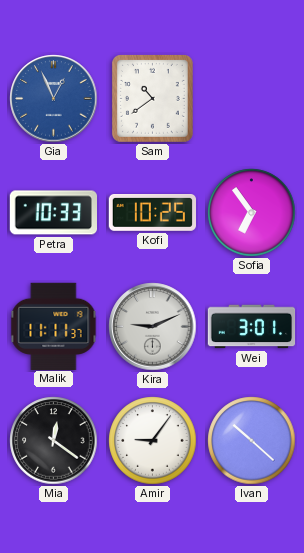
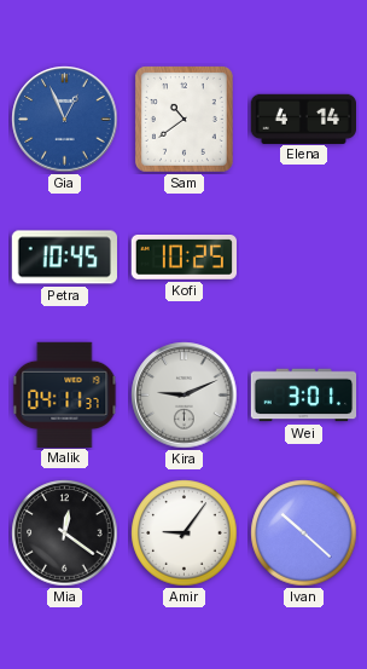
Elena: none -> 4:14 (303, 119)
Petra: 10:33 -> 10:45 (64, 258)
Sofia: 6:54 -> none (252, 213)
Malik: 11:11 -> 04:11 (65, 394)
